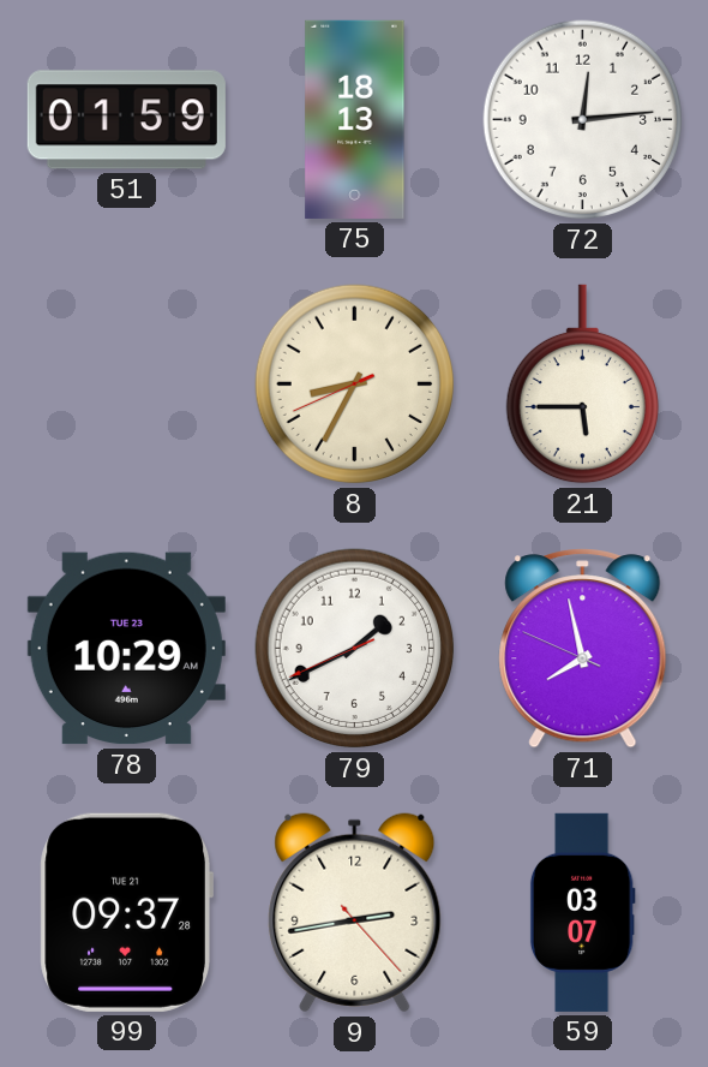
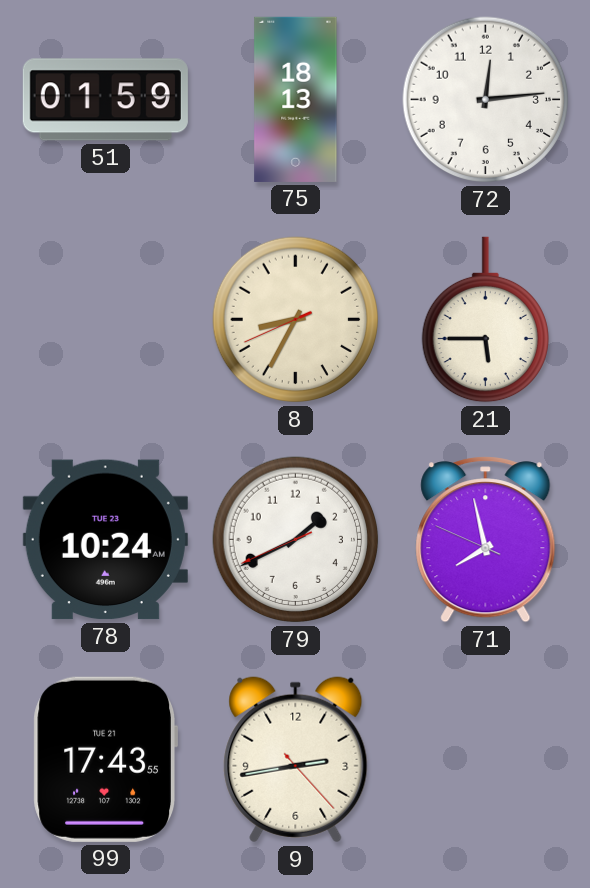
78: 10:29 -> 10:24 (105, 540)
99: 09:37 -> 17:43 (105, 759)
59: 03:07 -> none (582, 912)
